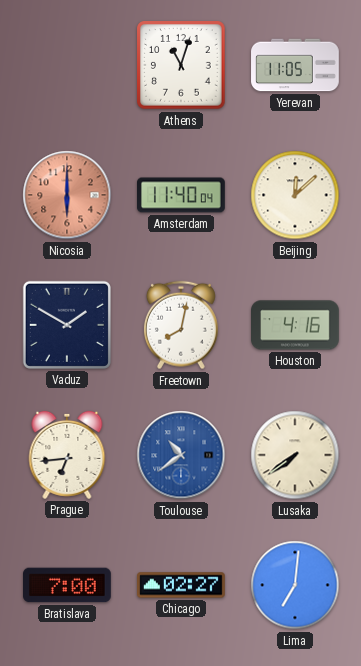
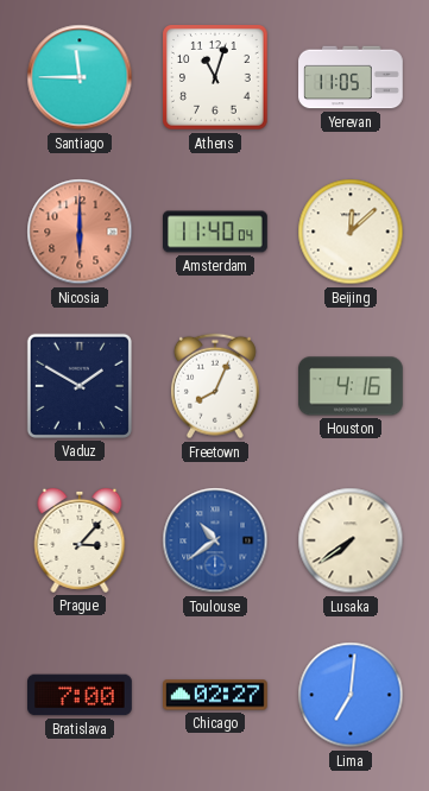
Santiago: none -> 11:45 (80, 77)
Freetown: 8:02 -> 8:04 (215, 386)
Prague: 6:44 -> 3:07 (80, 540)
